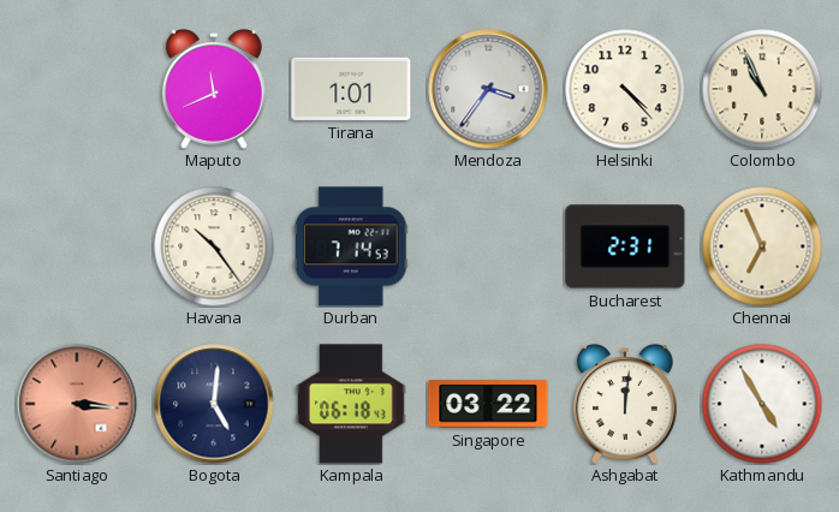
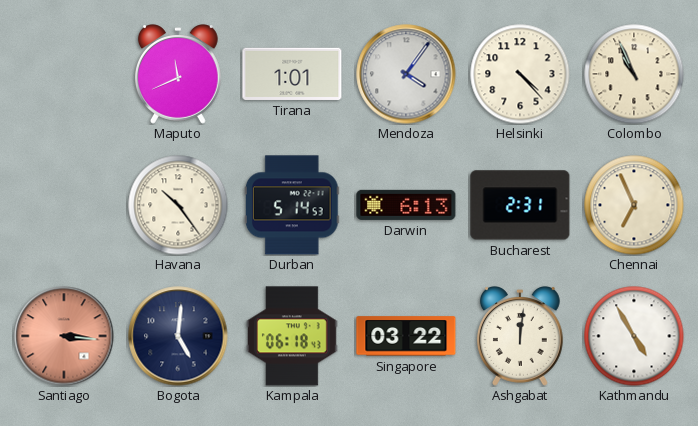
Mendoza: 3:36 -> 4:06 (406, 74)
Durban: 7:14 -> 5:14 (292, 205)
Darwin: none -> 6:13 (406, 205)
